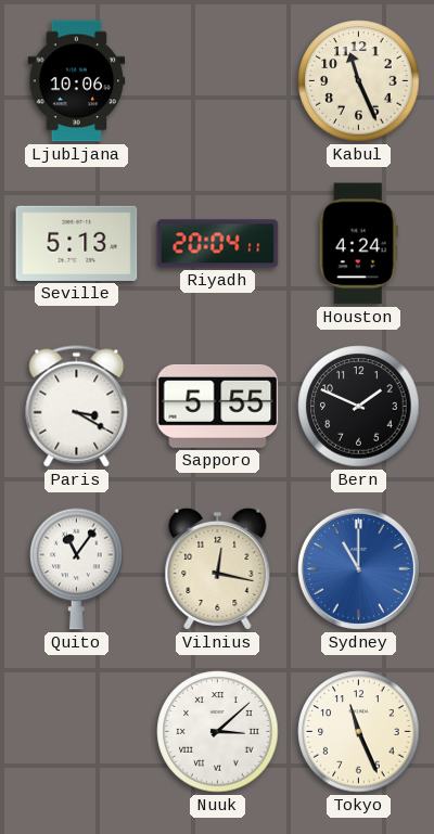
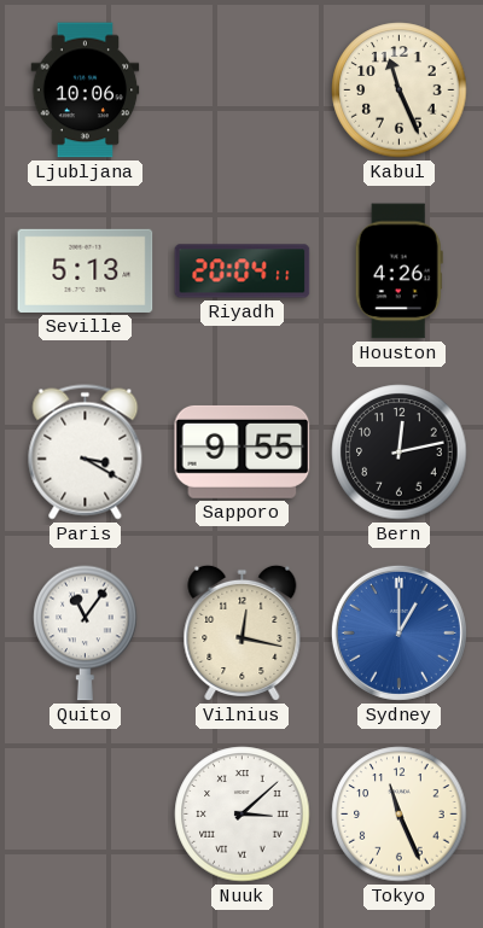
Houston: 4:24 -> 4:26 (398, 272)
Sapporo: 5:55 -> 9:55 (243, 451)
Bern: 1:49 -> 12:13 (400, 453)
Sydney: 11:00 -> 1:00 (398, 632)
